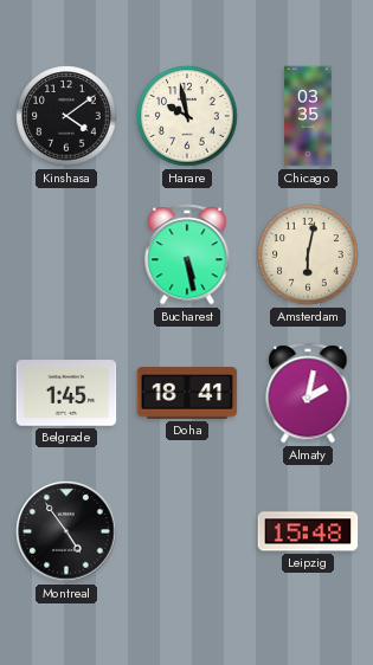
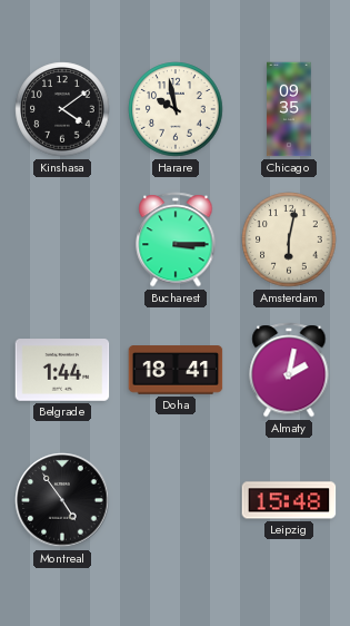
Chicago: 03:35 -> 09:35 (289, 109)
Bucharest: 5:28 -> 3:15 (176, 239)
Belgrade: 1:45 -> 1:44 (62, 370)
